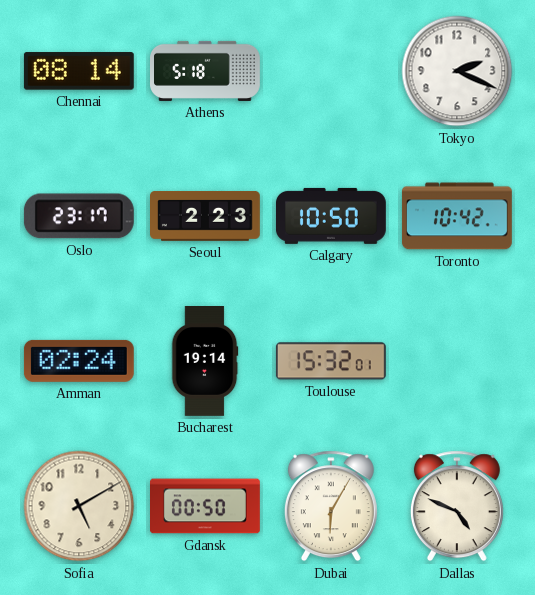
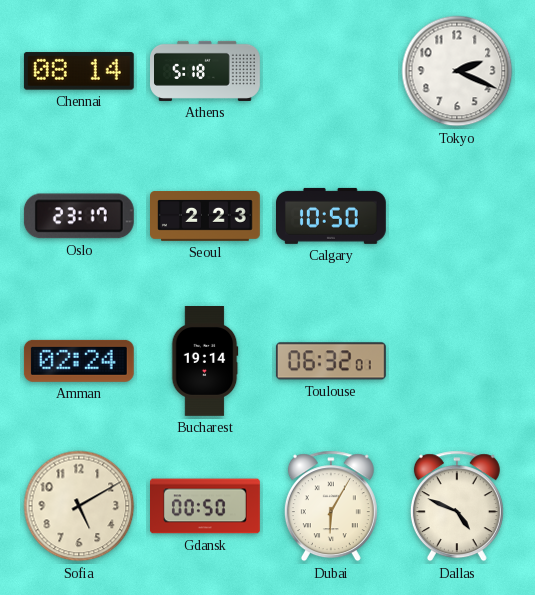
Toronto: 10:42 -> none (457, 216)
Toulouse: 15:32 -> 06:32 (331, 361)
